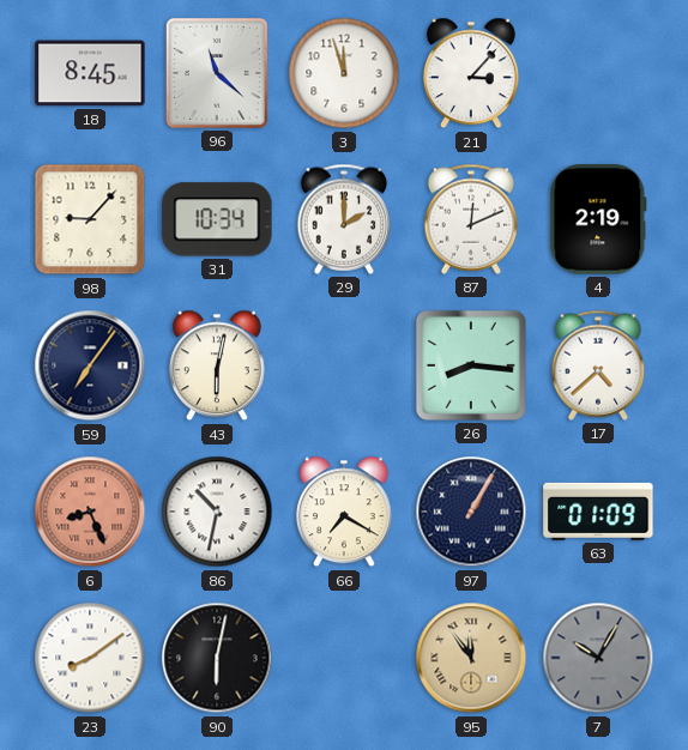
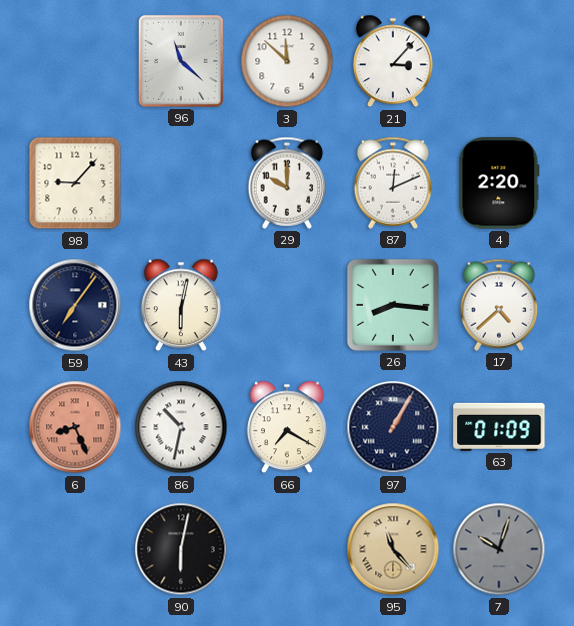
18: 8:45 -> none (90, 73)
3: 11:57 -> 11:52 (287, 61)
31: 10:34 -> none (217, 219)
29: 2:00 -> 10:00 (287, 183)
4: 2:19 -> 2:20 (499, 183)
23: 8:09 -> none (90, 658)
95: 11:54 -> 11:23 (393, 549)
7: 10:05 -> 10:03 (499, 549)
